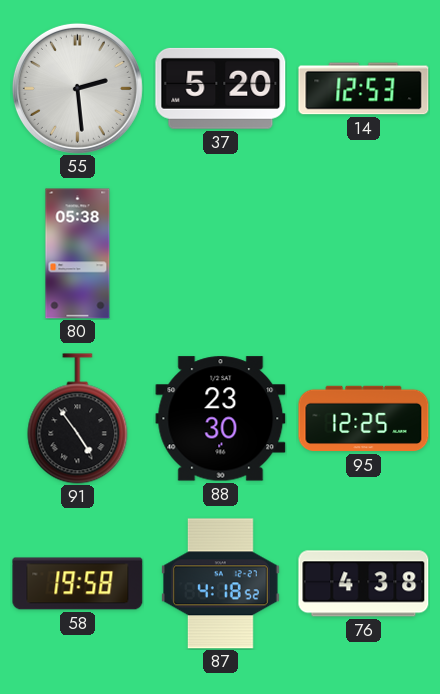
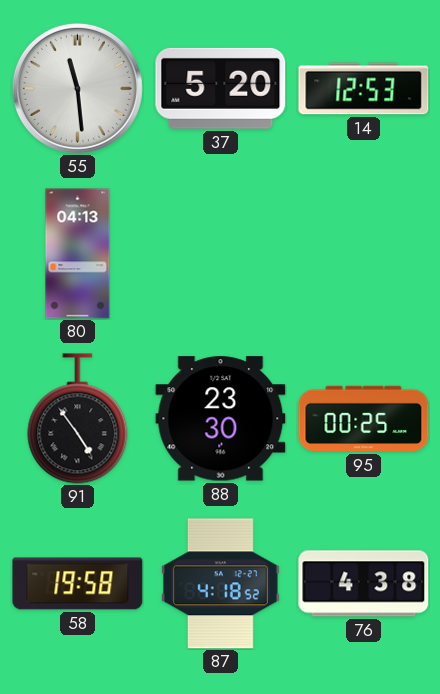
55: 2:29 -> 11:29 (77, 88)
80: 05:38 -> 04:13 (78, 254)
95: 12:25 -> 00:25 (364, 419)
